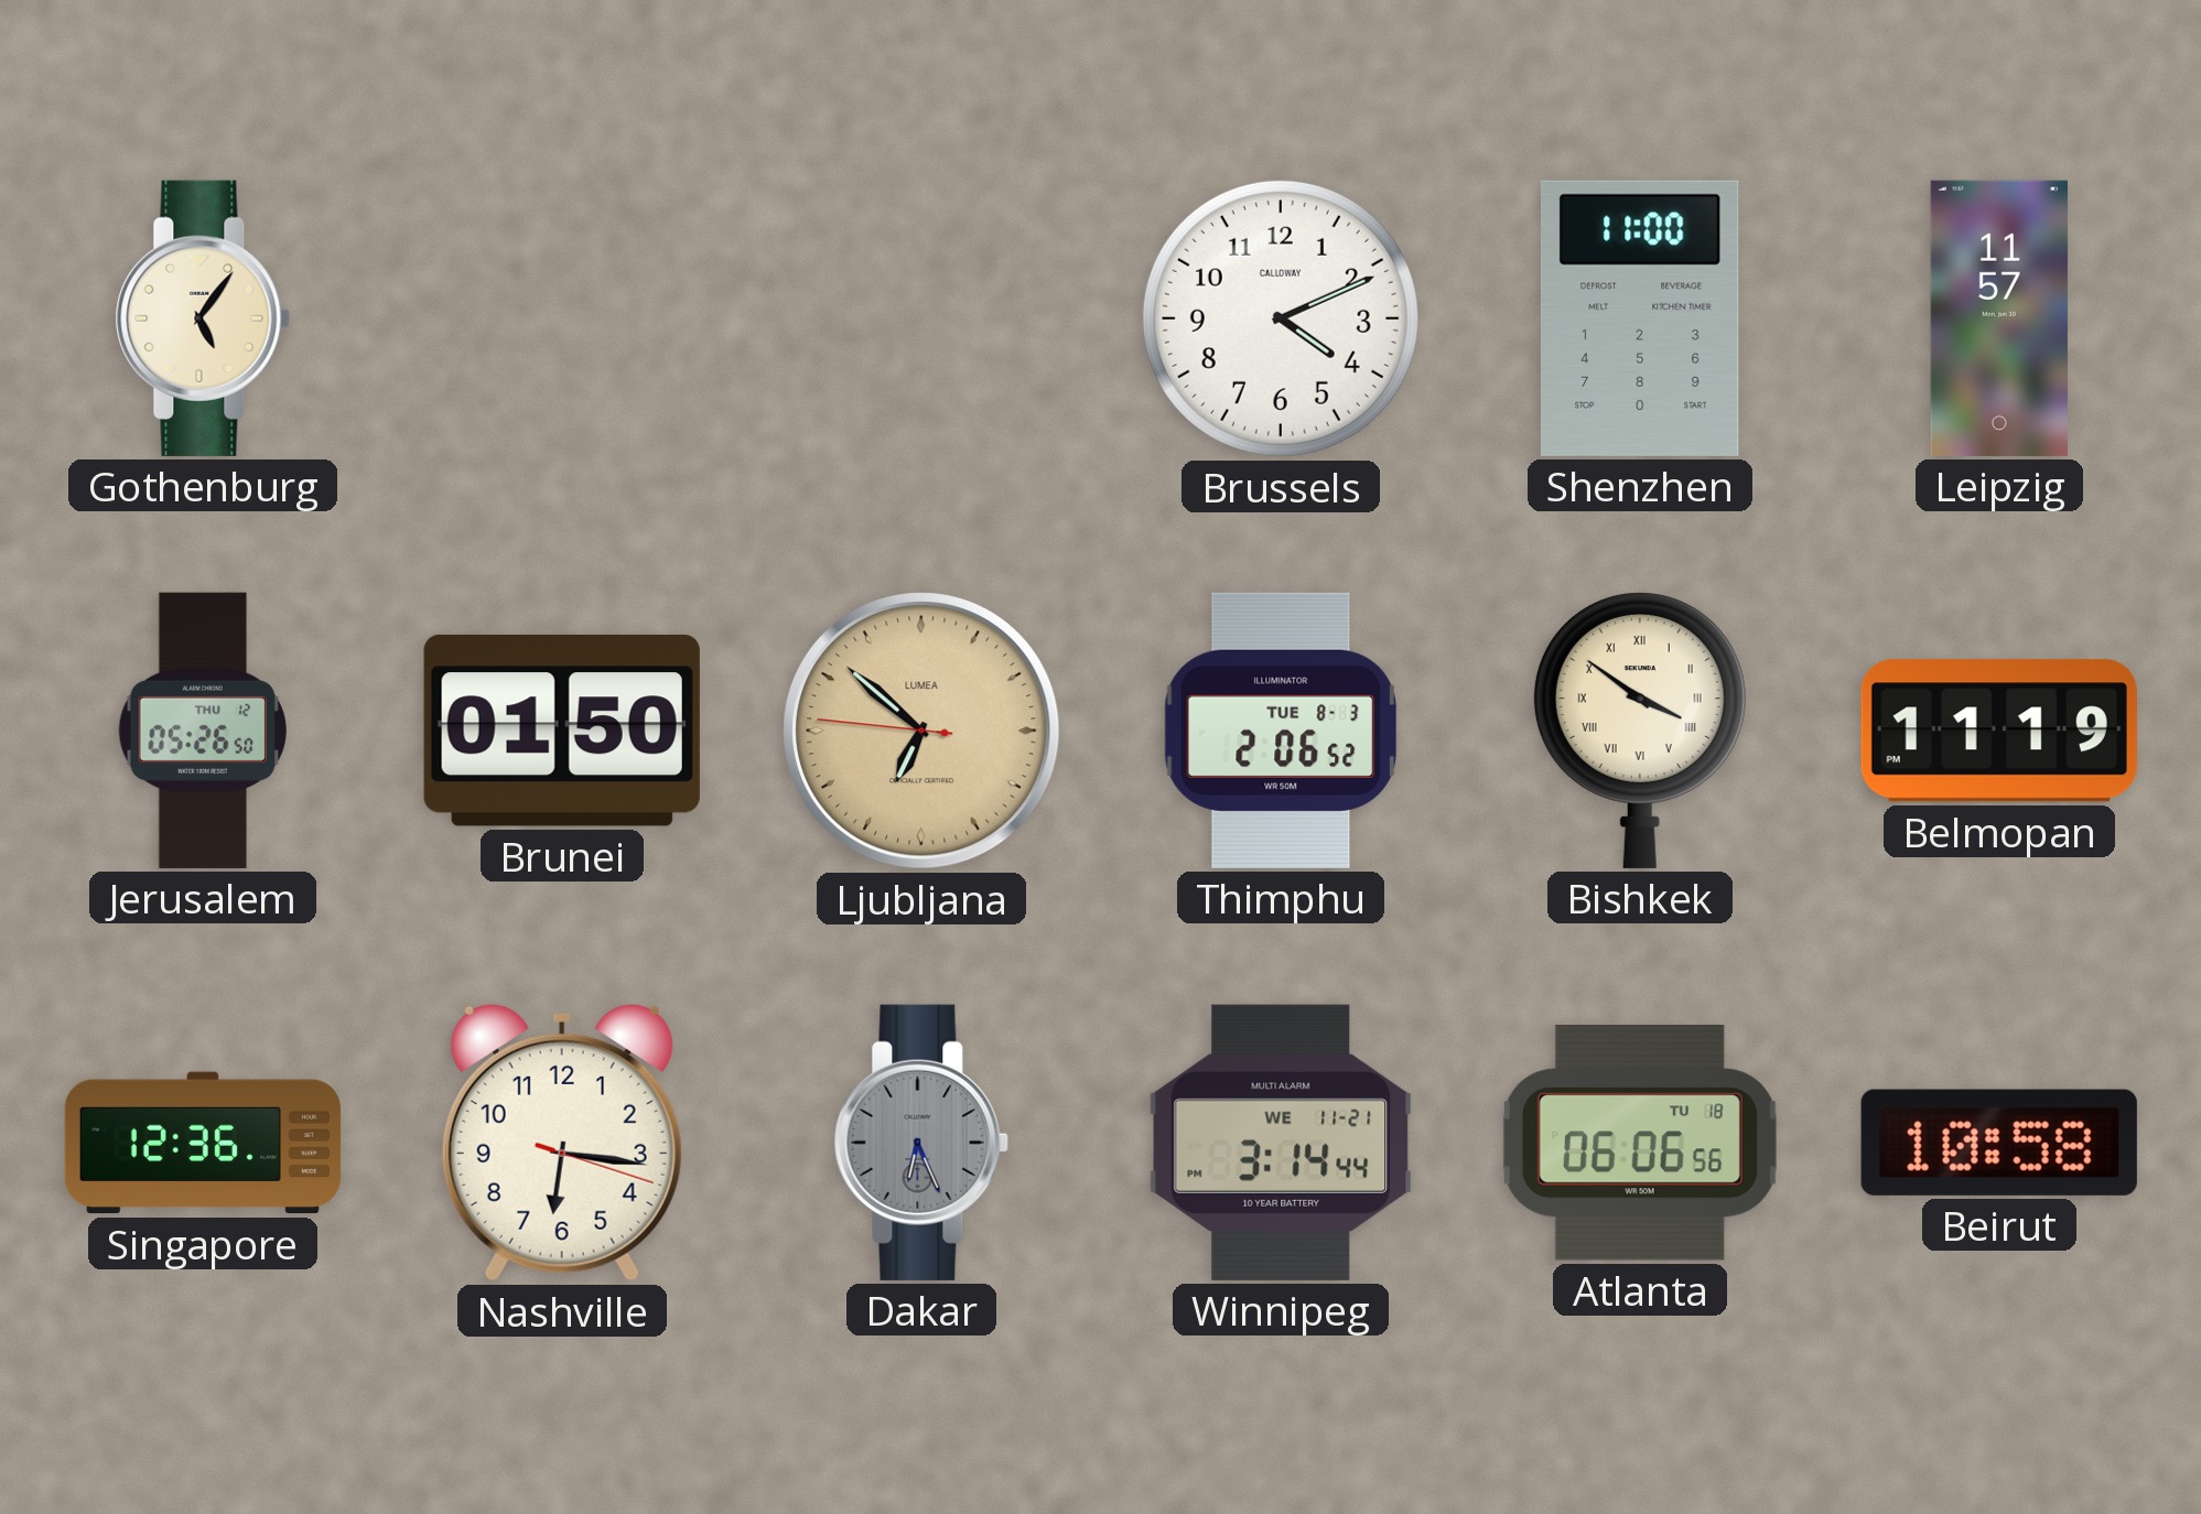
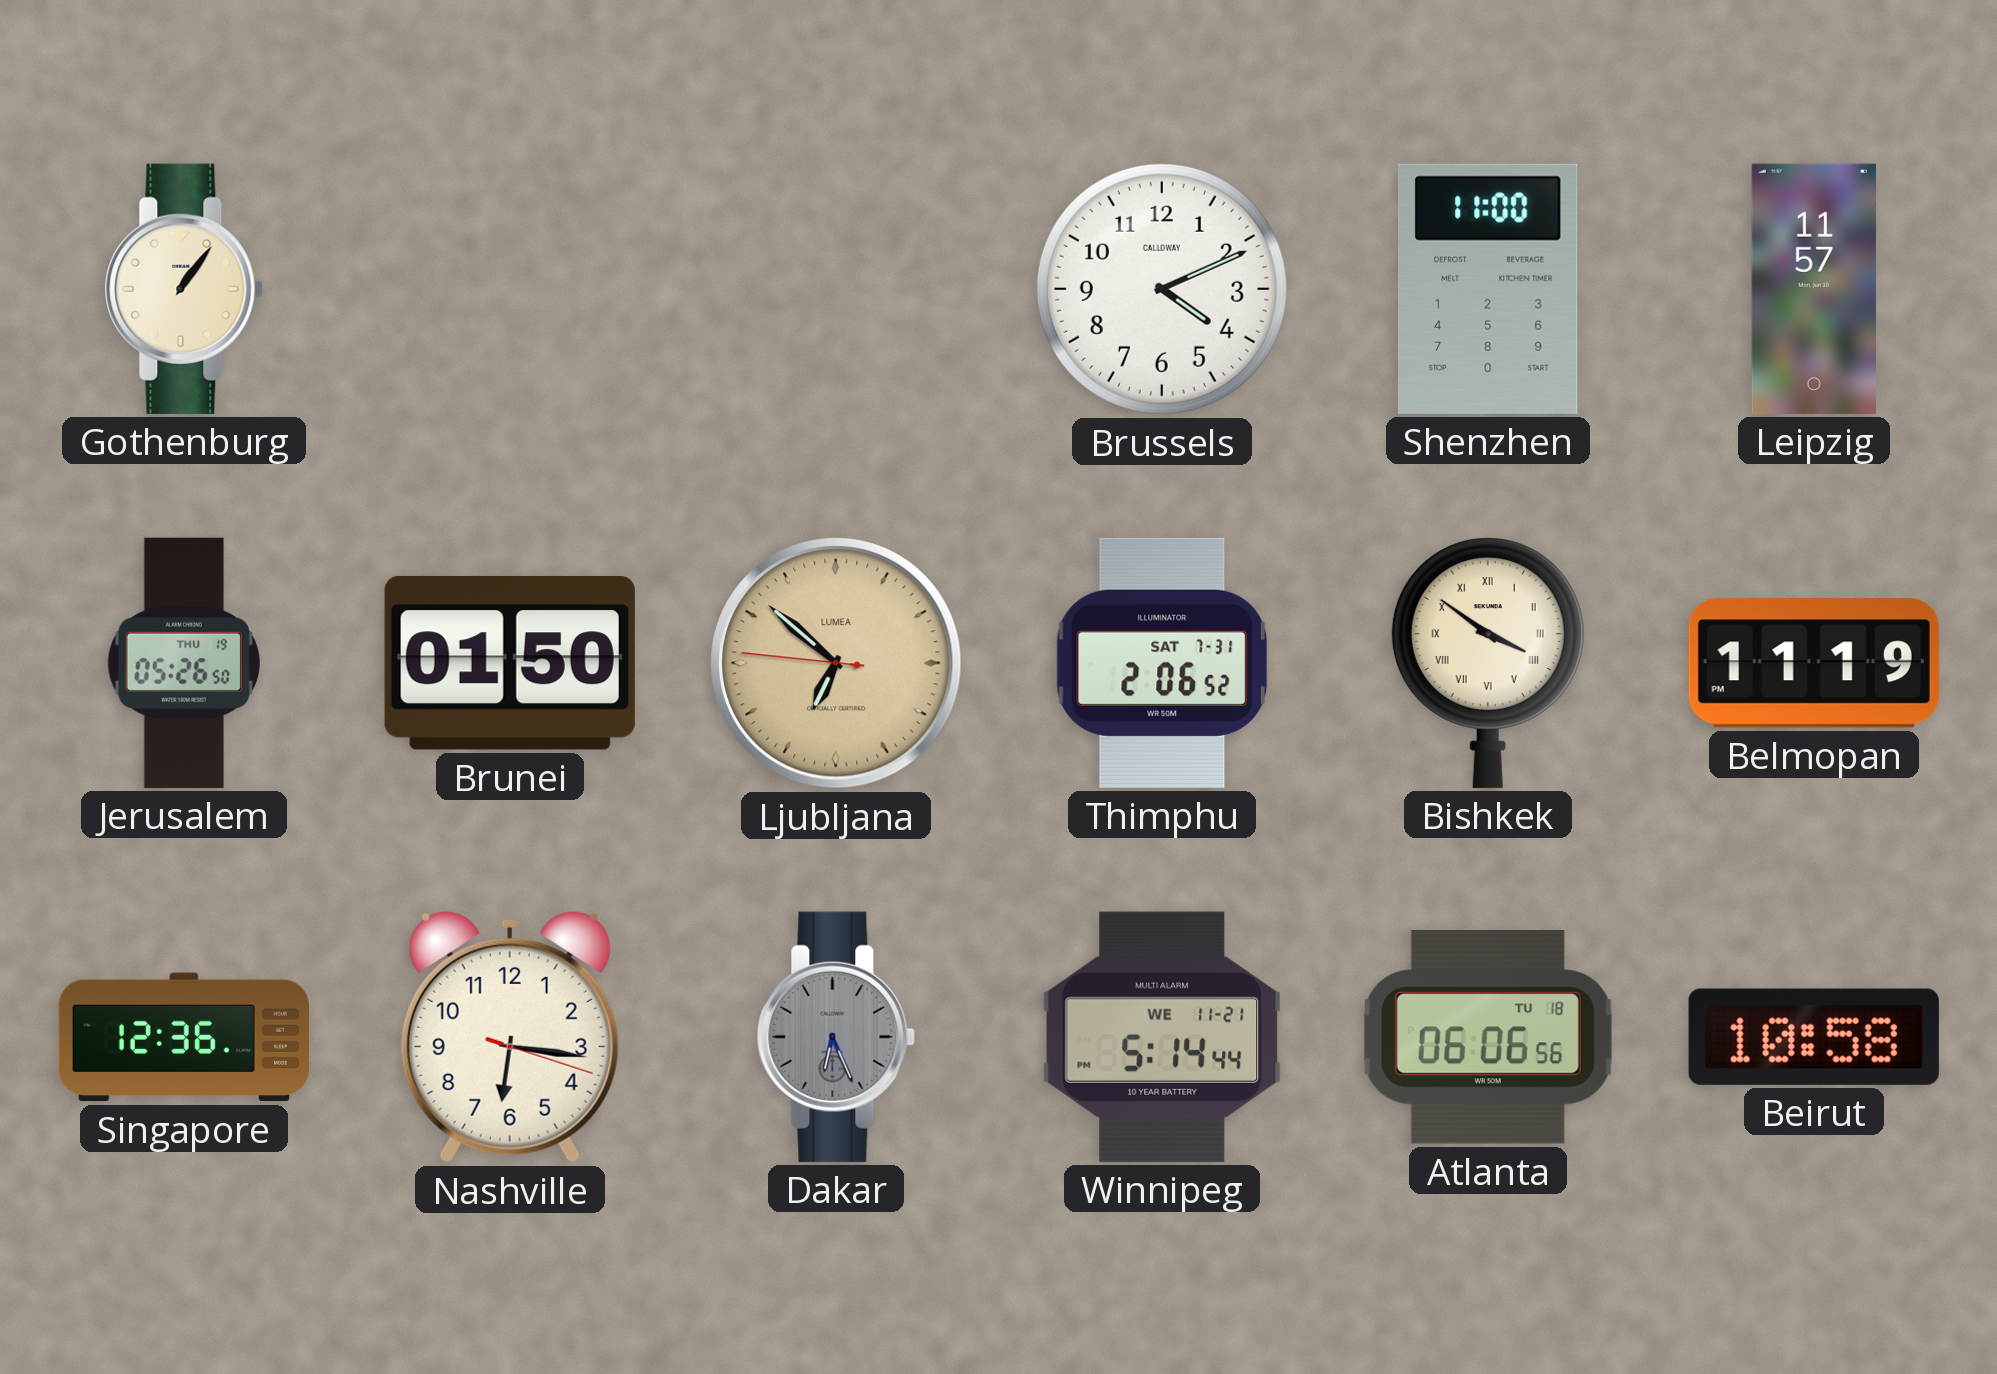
Gothenburg: 5:06 -> 1:06 (184, 289)
Jerusalem date: THU 12 -> THU 19 (184, 663)
Thimphu date: TUE 8-3 -> SAT 7-31 (1162, 663)
Winnipeg: 3:14 -> 5:14 (1162, 1037)
